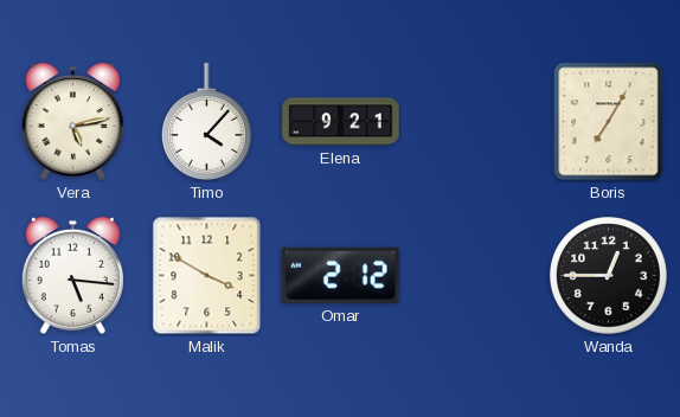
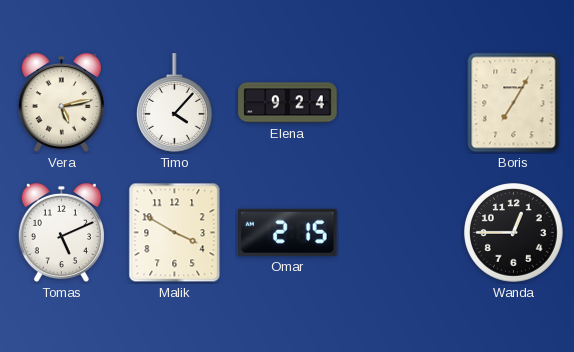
Elena: 9:21 -> 9:24 (288, 103)
Tomas: 5:16 -> 5:11 (61, 233)
Omar: 2:12 -> 2:15 (288, 232)
